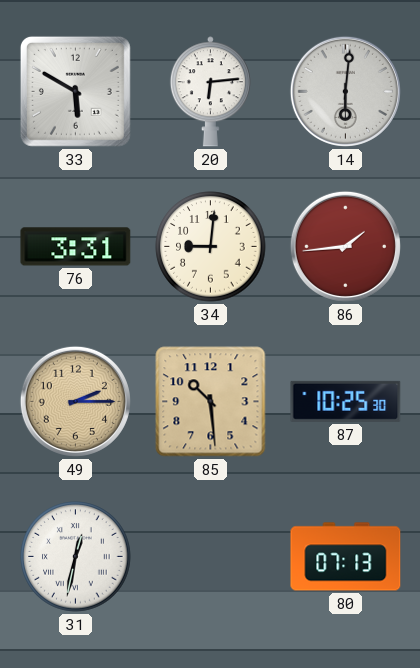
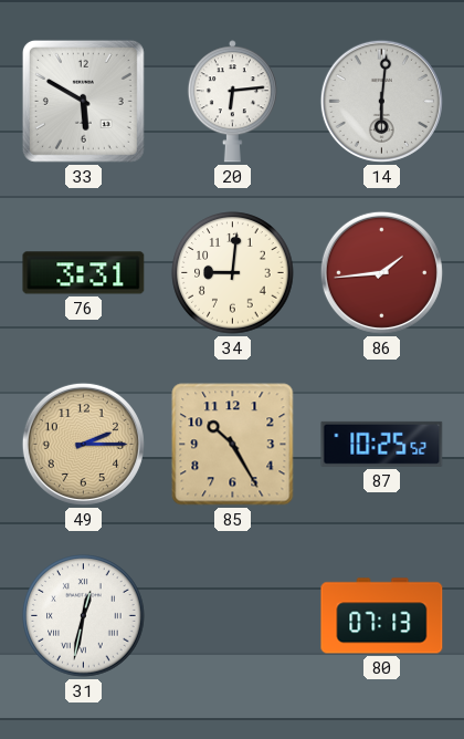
85: 10:29 -> 10:25 (233, 445)
87: 10:25:30 -> 10:25:52 (382, 444)
